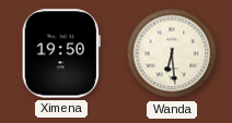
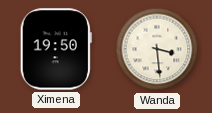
Wanda: 6:29 -> 3:29 (157, 49)
